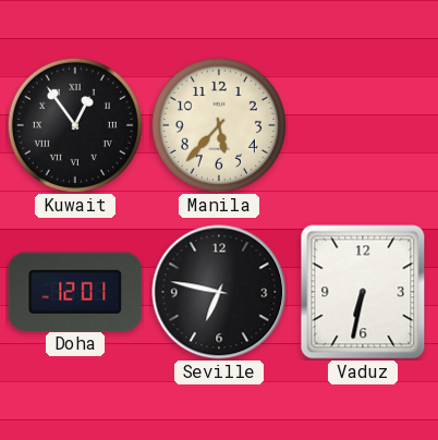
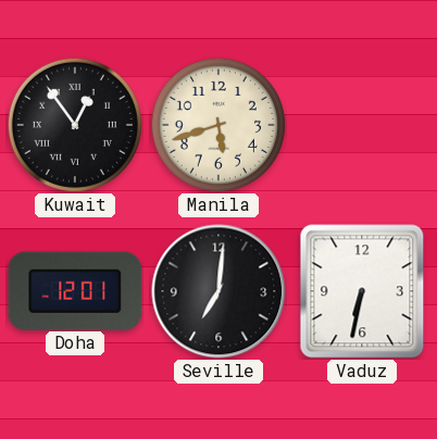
Manila: 5:37 -> 5:42 (218, 125)
Seville: 6:47 -> 7:01 (218, 291)
